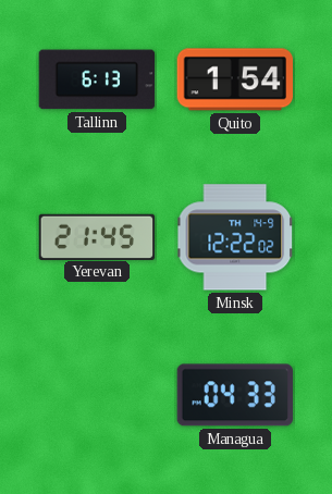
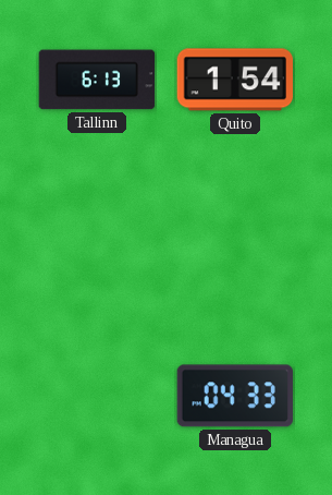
Yerevan: 21:45 -> none (97, 236)
Minsk: 12:22 -> none (235, 237)
